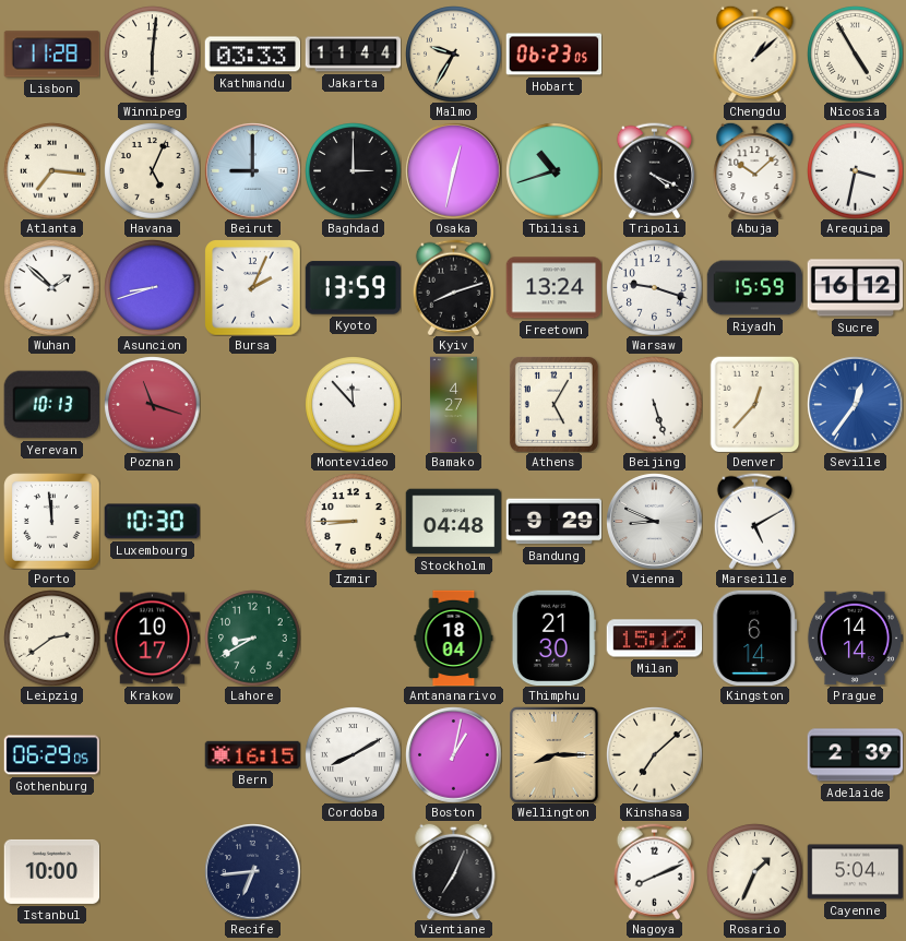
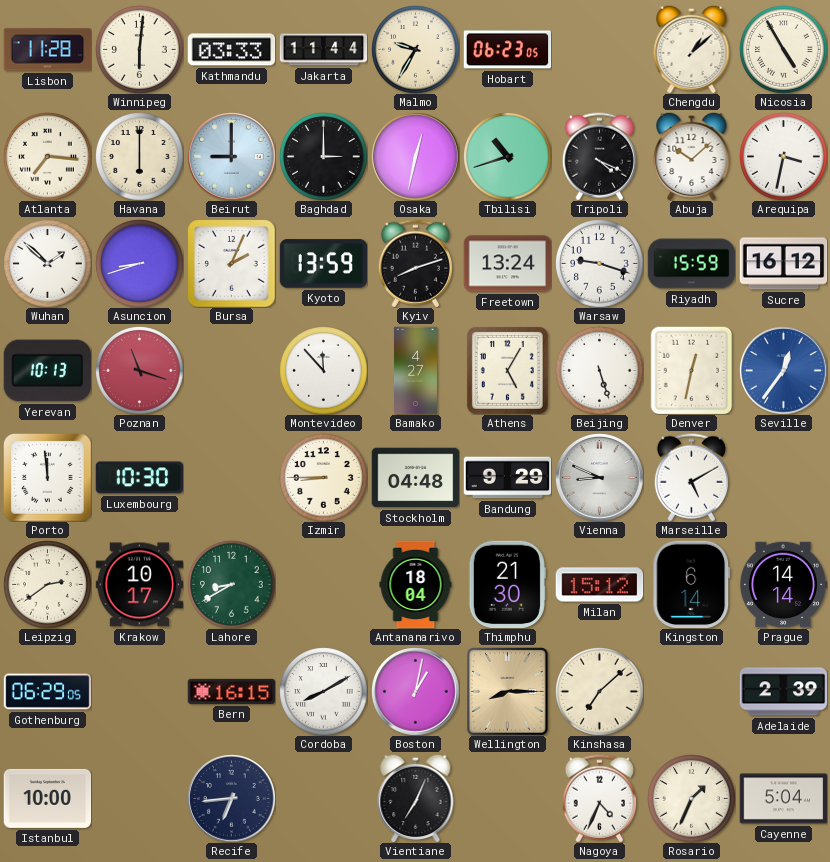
Havana: 5:04 -> 6:00 (139, 156)
Denver: 12:37 -> 12:32 (692, 370)
Nagoya: 8:11 -> 4:34 (599, 798)
